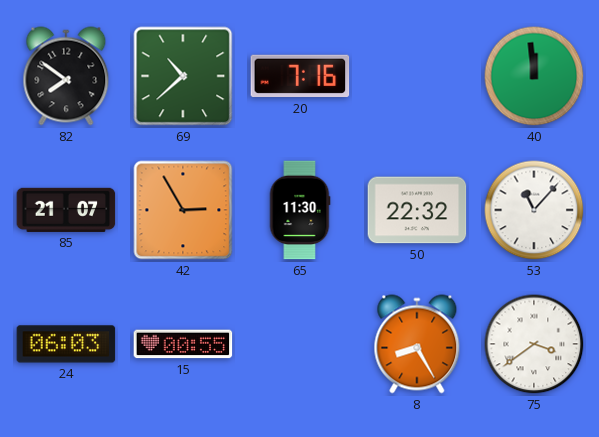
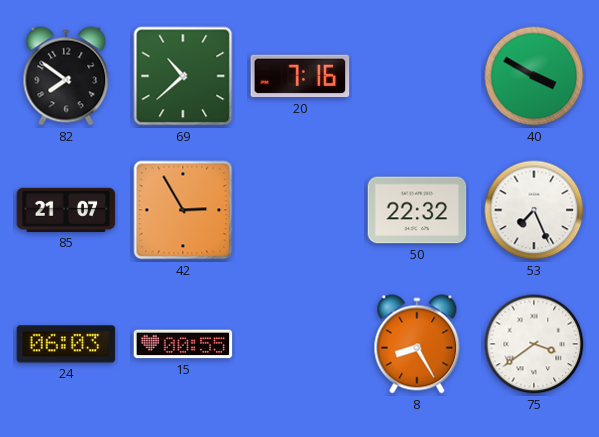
40: 11:59 -> 3:50 (534, 76)
65: 11:30 -> none (300, 210)
53: 11:07 -> 7:26 (534, 210)
